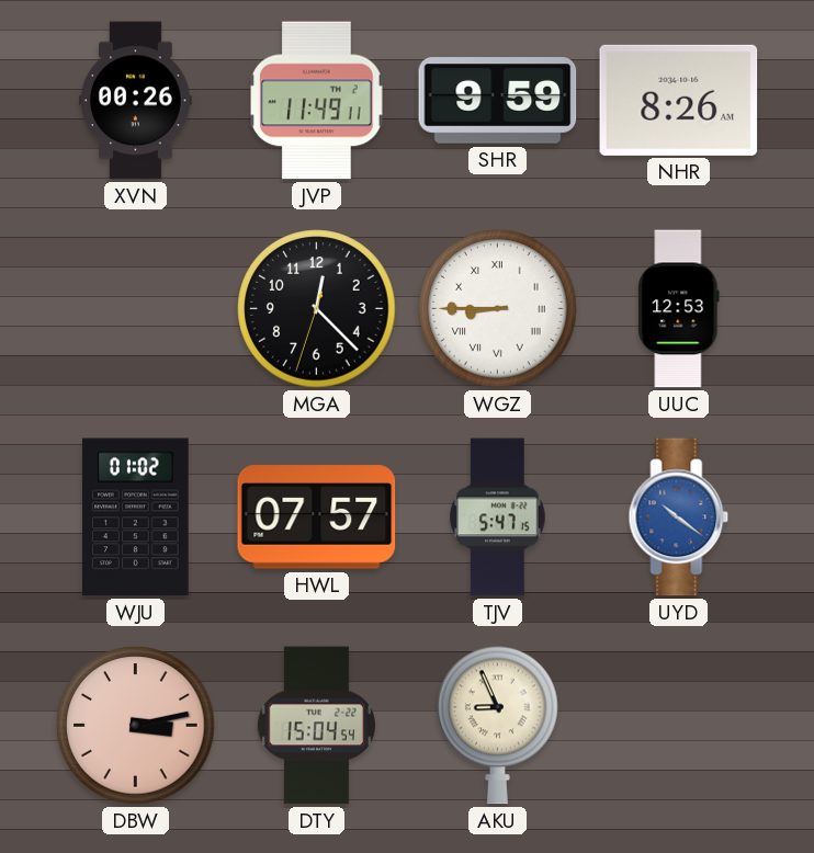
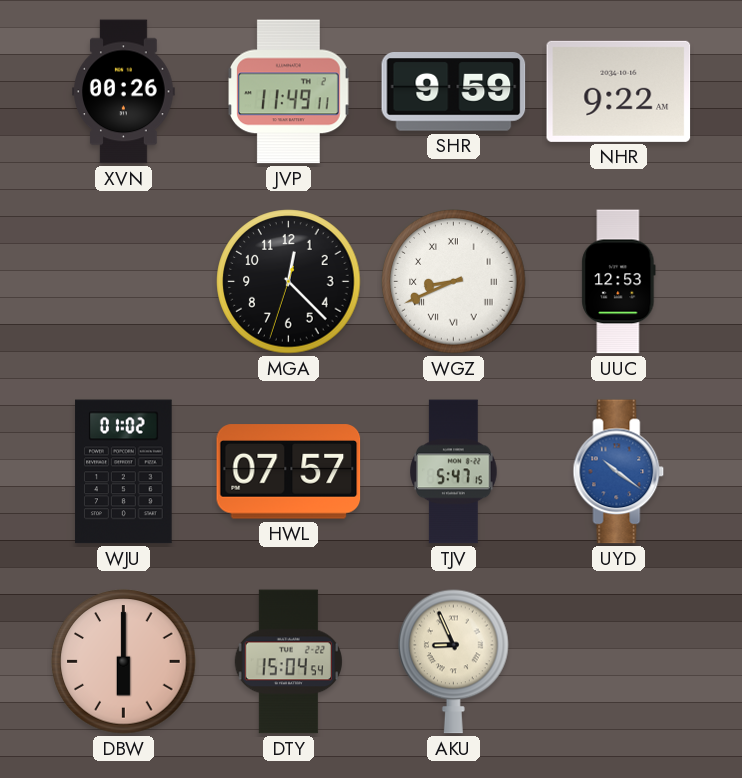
NHR: 8:26 -> 9:22 (619, 91)
WGZ: 8:45 -> 8:41 (454, 282)
DBW: 3:13 -> 6:00 (124, 662)
